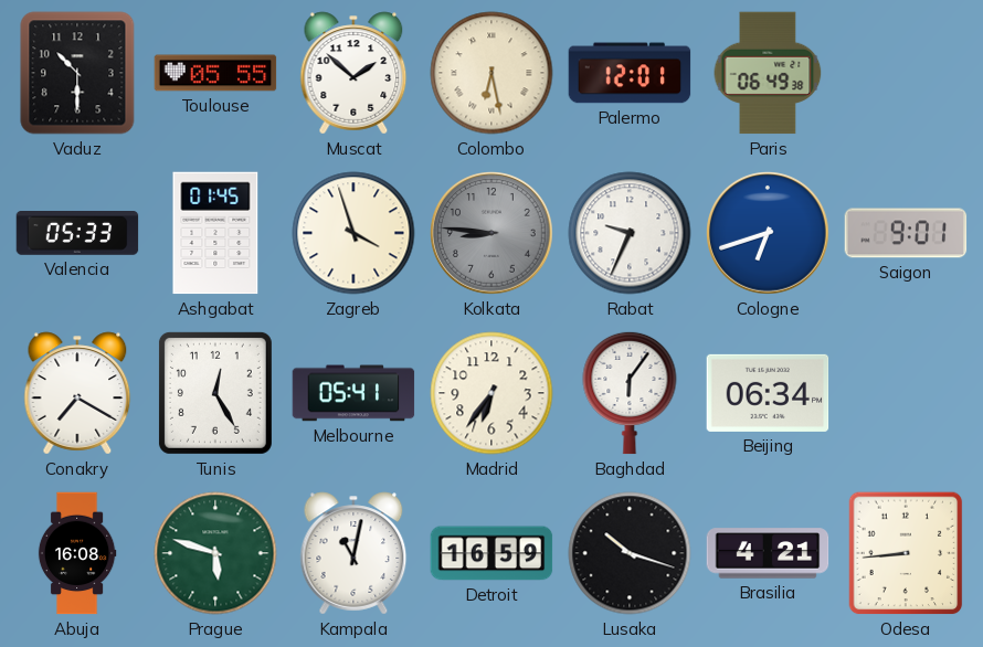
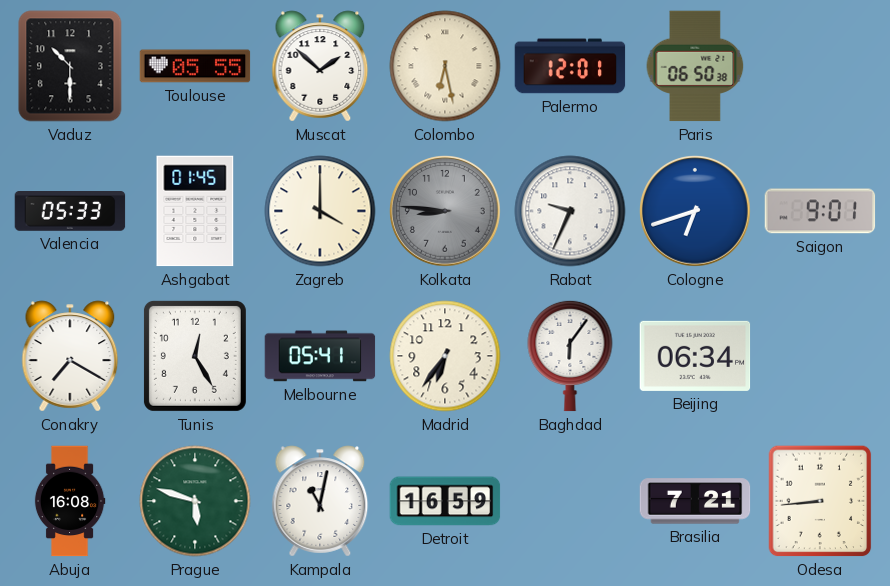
Paris: 06:49 -> 06:50 (695, 66)
Zagreb: 3:57 -> 4:00 (320, 211)
Lusaka: 10:18 -> none (630, 553)
Brasilia: 4:21 -> 7:21 (695, 501)
